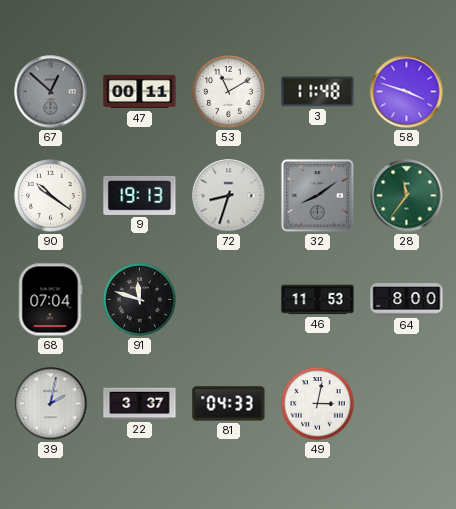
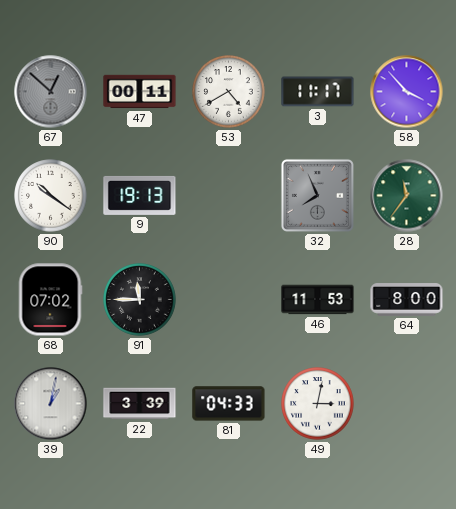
53: 11:10 -> 4:40 (229, 92)
3: 11:48 -> 11:17 (318, 92)
58: 3:48 -> 3:53 (407, 92)
72: 8:33 -> none (229, 196)
32: 8:09 -> 7:56 (317, 195)
68: 07:04 -> 07:02 (50, 300)
91: 11:48 -> 11:45 (140, 300)
39: 2:02 -> 1:02 (51, 404)
22: 3:37 -> 3:39 (140, 404)
